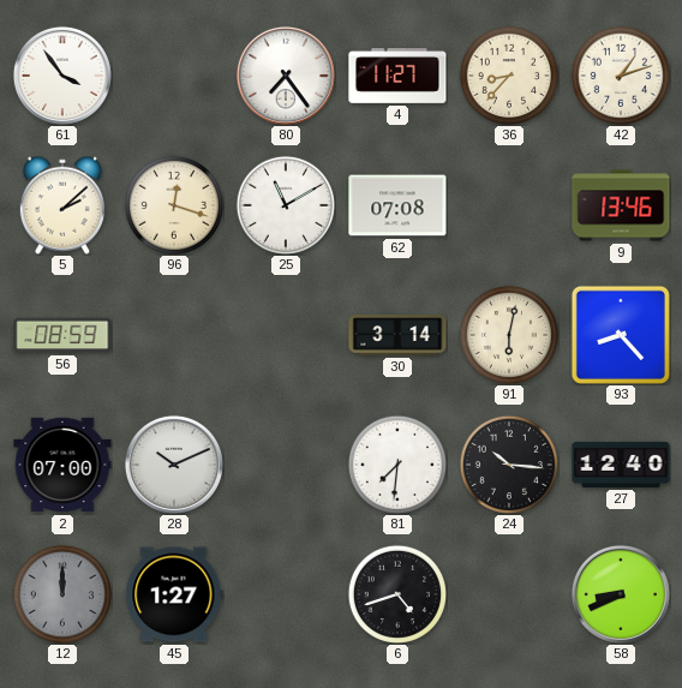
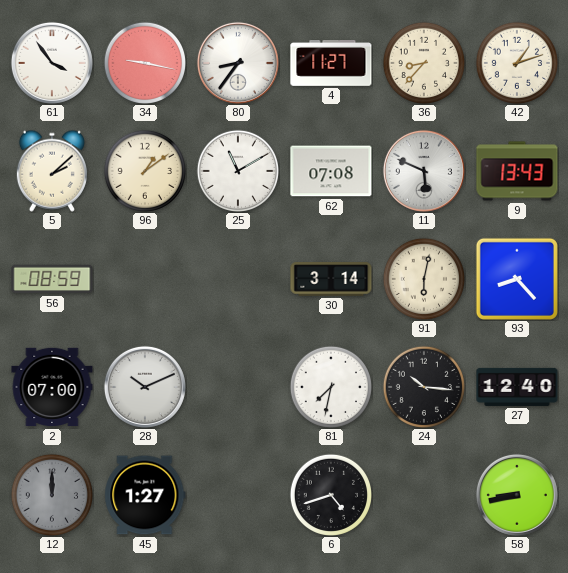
34: none -> 9:17 (144, 62)
80: 7:24 -> 8:36 (238, 63)
96: 12:18 -> 1:09 (144, 170)
11: none -> 5:49 (424, 171)
9: 13:46 -> 13:43 (517, 171)
81: 7:31 -> 7:32 (330, 386)
58: 8:41 -> 8:43 (517, 495)
